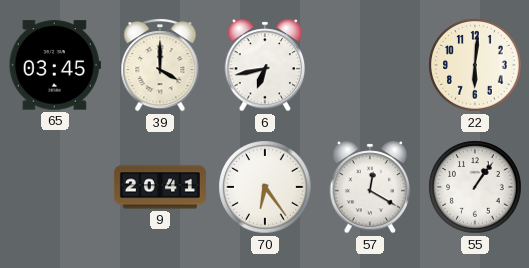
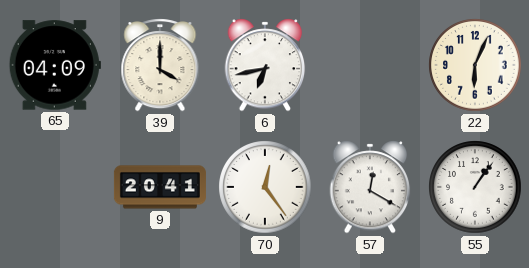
65: 03:45 -> 04:09 (55, 65)
22: 6:01 -> 6:04 (475, 65)
70: 6:24 -> 12:24 (265, 187)
